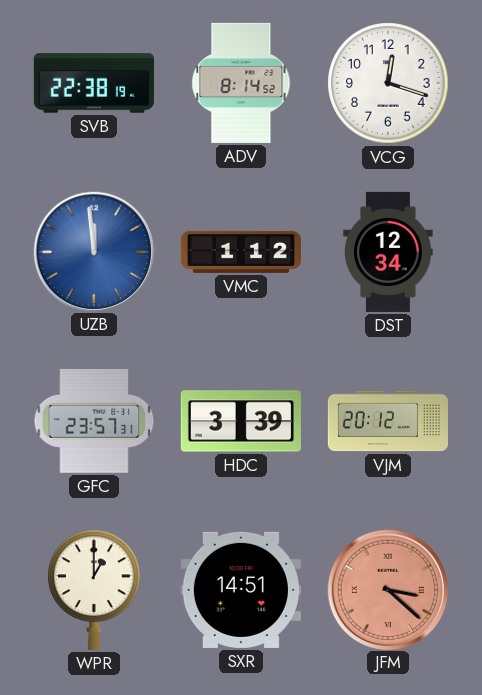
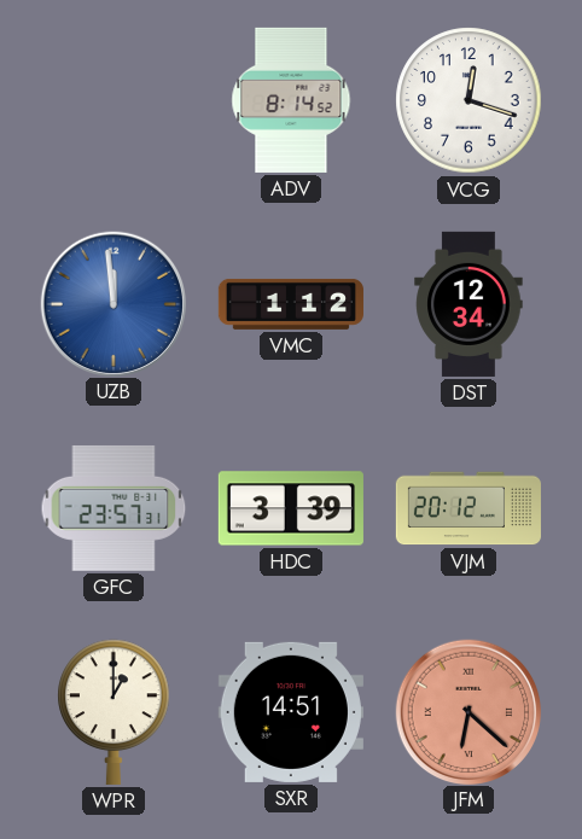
SVB: 22:38 -> none (94, 83)
JFM: 3:22 -> 6:22 (467, 711)
